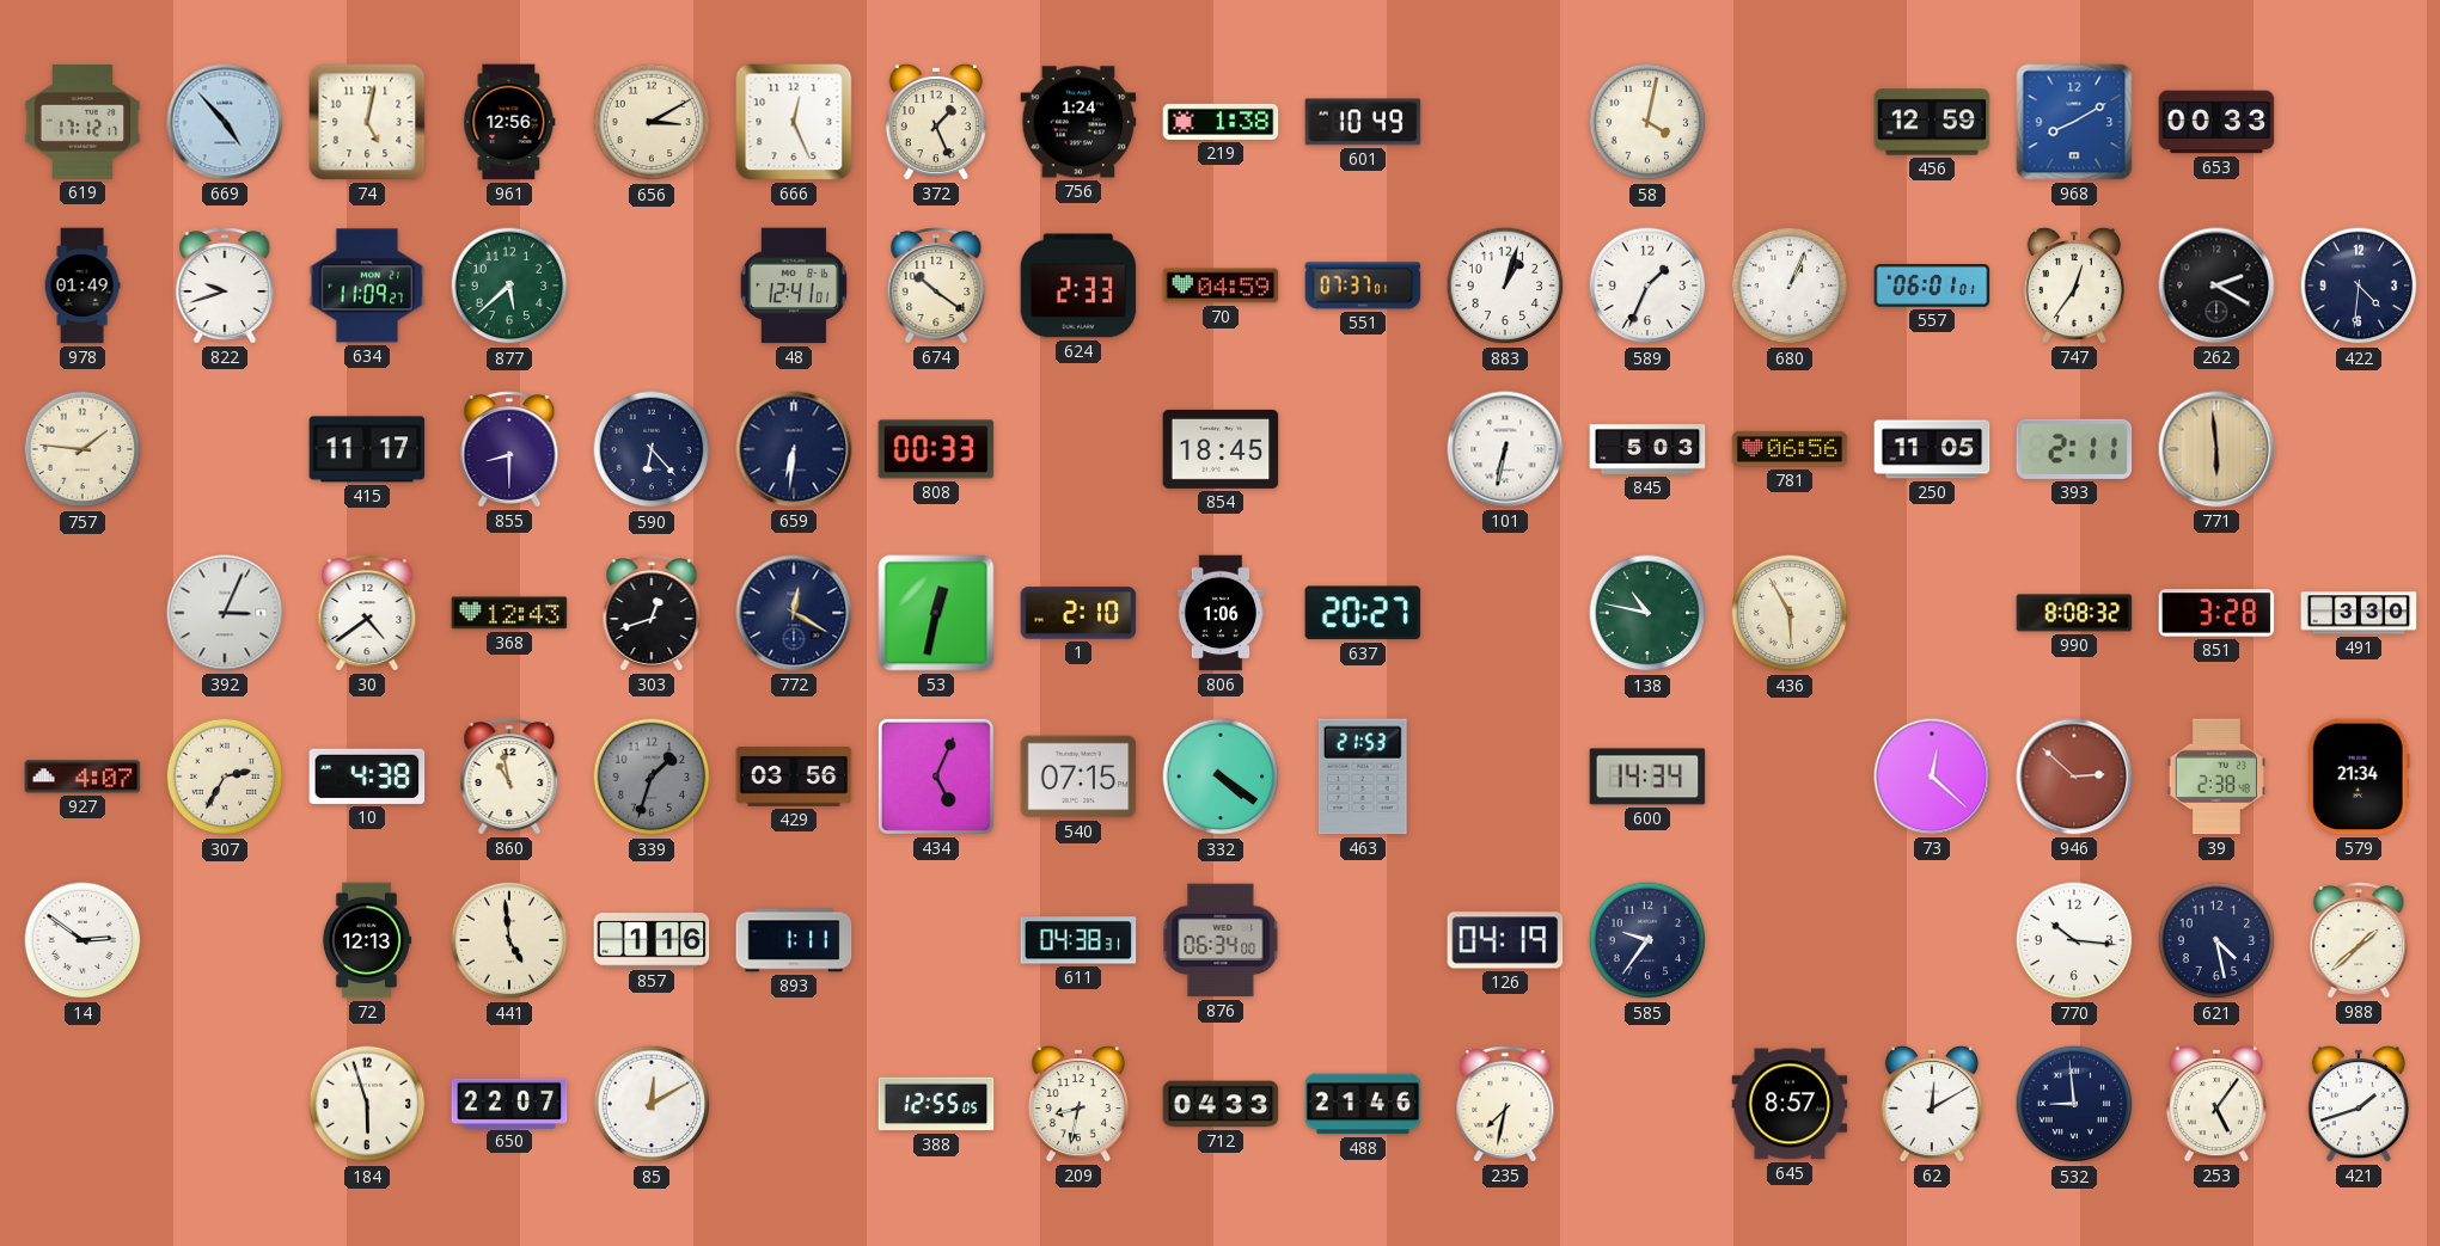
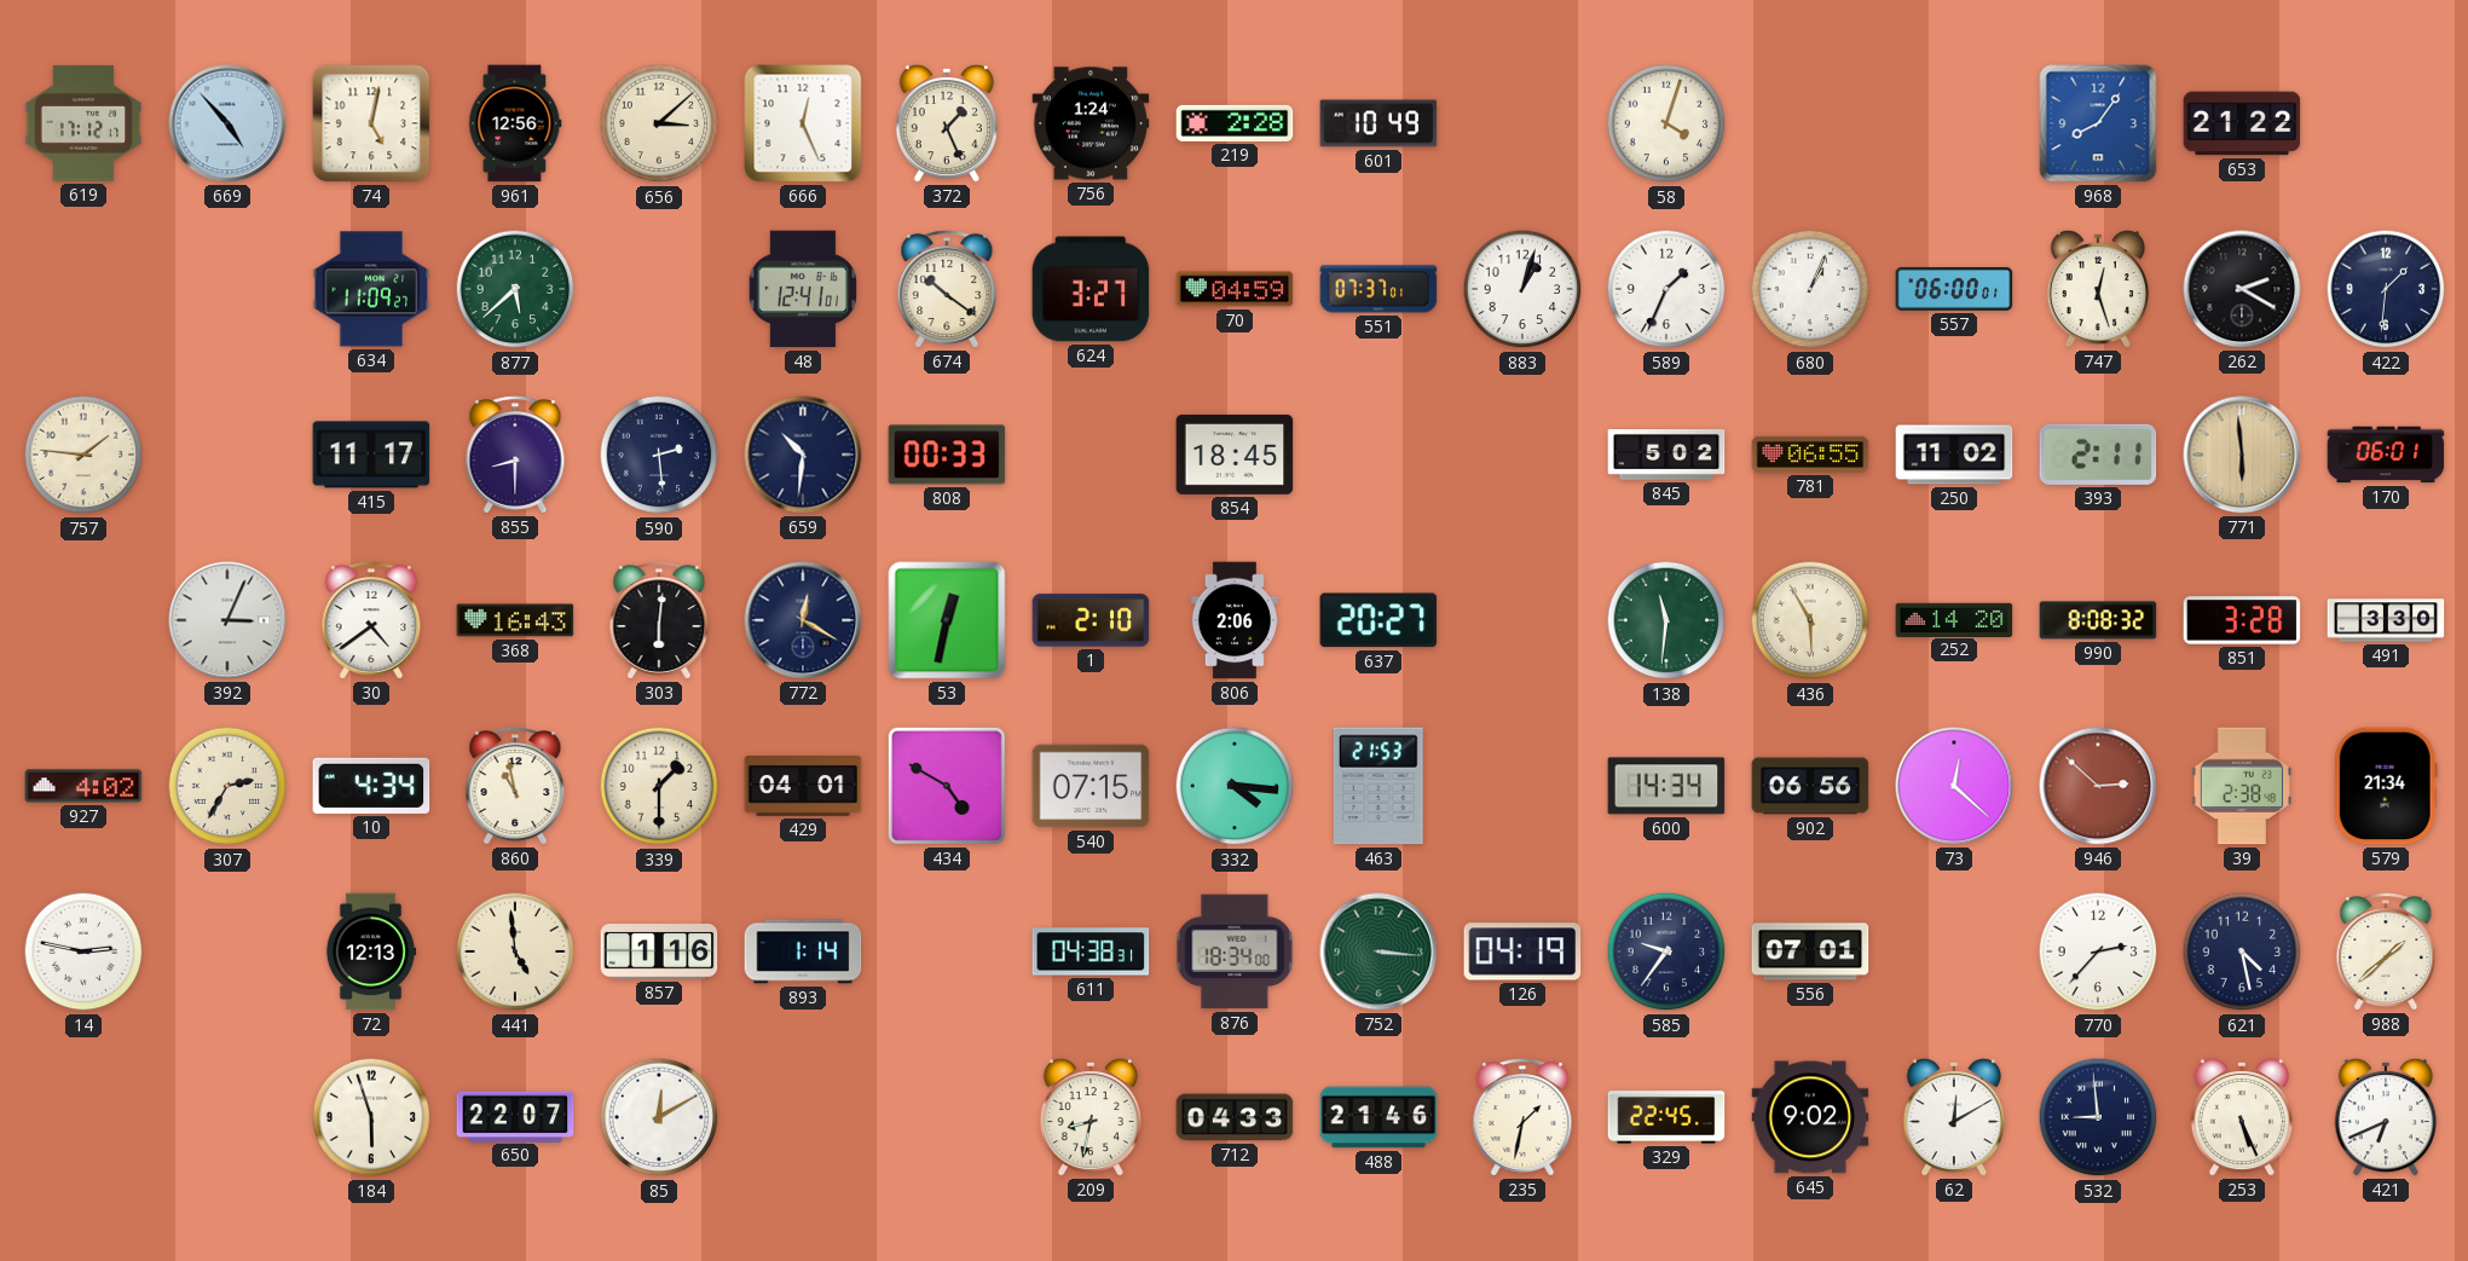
656: 3:10 -> 3:08 (659, 123)
219: 1:38 -> 2:28 (1235, 123)
58: 4:02 -> 4:03 (1666, 123)
456: 12:59 -> none (1932, 122)
968: 8:10 -> 8:06 (2098, 123)
653: 00:33 -> 21:22 (2242, 123)
978: 01:49 -> none (82, 286)
822: 9:42 -> none (225, 286)
624: 2:33 -> 3:27 (1091, 289)
557: 06:01 -> 06:00 (1954, 290)
747: 12:36 -> 12:27 (2098, 289)
422: 4:31 -> 1:31 (2386, 289)
590: 6:23 -> 2:29 (659, 455)
659: 6:31 -> 10:31 (803, 455)
101: 6:32 -> none (1505, 449)
845: 5:03 -> 5:02 (1666, 456)
781: 06:56 -> 06:55 (1810, 455)
250: 11:05 -> 11:02 (1954, 455)
170: none -> 06:01 (2386, 455)
368: 12:43 -> 16:43 (515, 620)
303: 12:42 -> 6:01 (659, 620)
806: 1:06 -> 2:06 (1235, 620)
138: 10:47 -> 11:31 (1666, 620)
252: none -> 14:20 (1954, 619)
927: 4:07 -> 4:02 (83, 786)
10: 4:38 -> 4:34 (371, 786)
339: 1:33 -> 1:30 (659, 786)
339 dial: grey -> cream (659, 786)
429: 03:56 -> 04:01 (803, 787)
434: 5:04 -> 4:50 (947, 786)
332: 4:21 -> 4:16 (1235, 786)
902: none -> 06:56 (1810, 786)
14: 2:51 -> 2:47 (83, 951)
893: 1:11 -> 1:14 (803, 951)
876: 06:34 -> 18:34 (1235, 951)
752: none -> 3:16 (1379, 951)
556: none -> 07:01 (1810, 951)
770: 10:16 -> 2:37 (2098, 951)
388: 12:55 -> none (936, 1104)
235: 7:32 -> 1:32 (1522, 1117)
329: none -> 22:45 (1666, 1117)
645: 8:57 -> 9:02 (1810, 1117)
253: 5:06 -> 5:26 (2242, 1117)
421: 1:42 -> 6:41 (2386, 1117)
